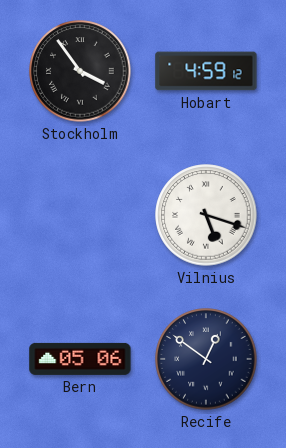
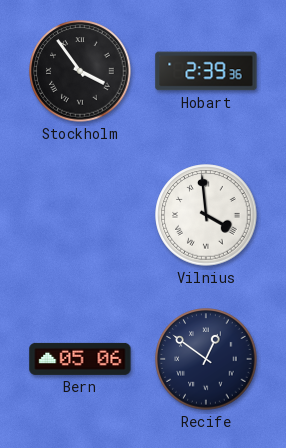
Hobart: 4:59 -> 2:39 (206, 71)
Vilnius: 5:18 -> 3:59 (206, 215)
